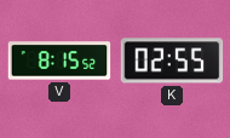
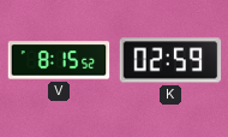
K: 02:55 -> 02:59 (170, 60)
